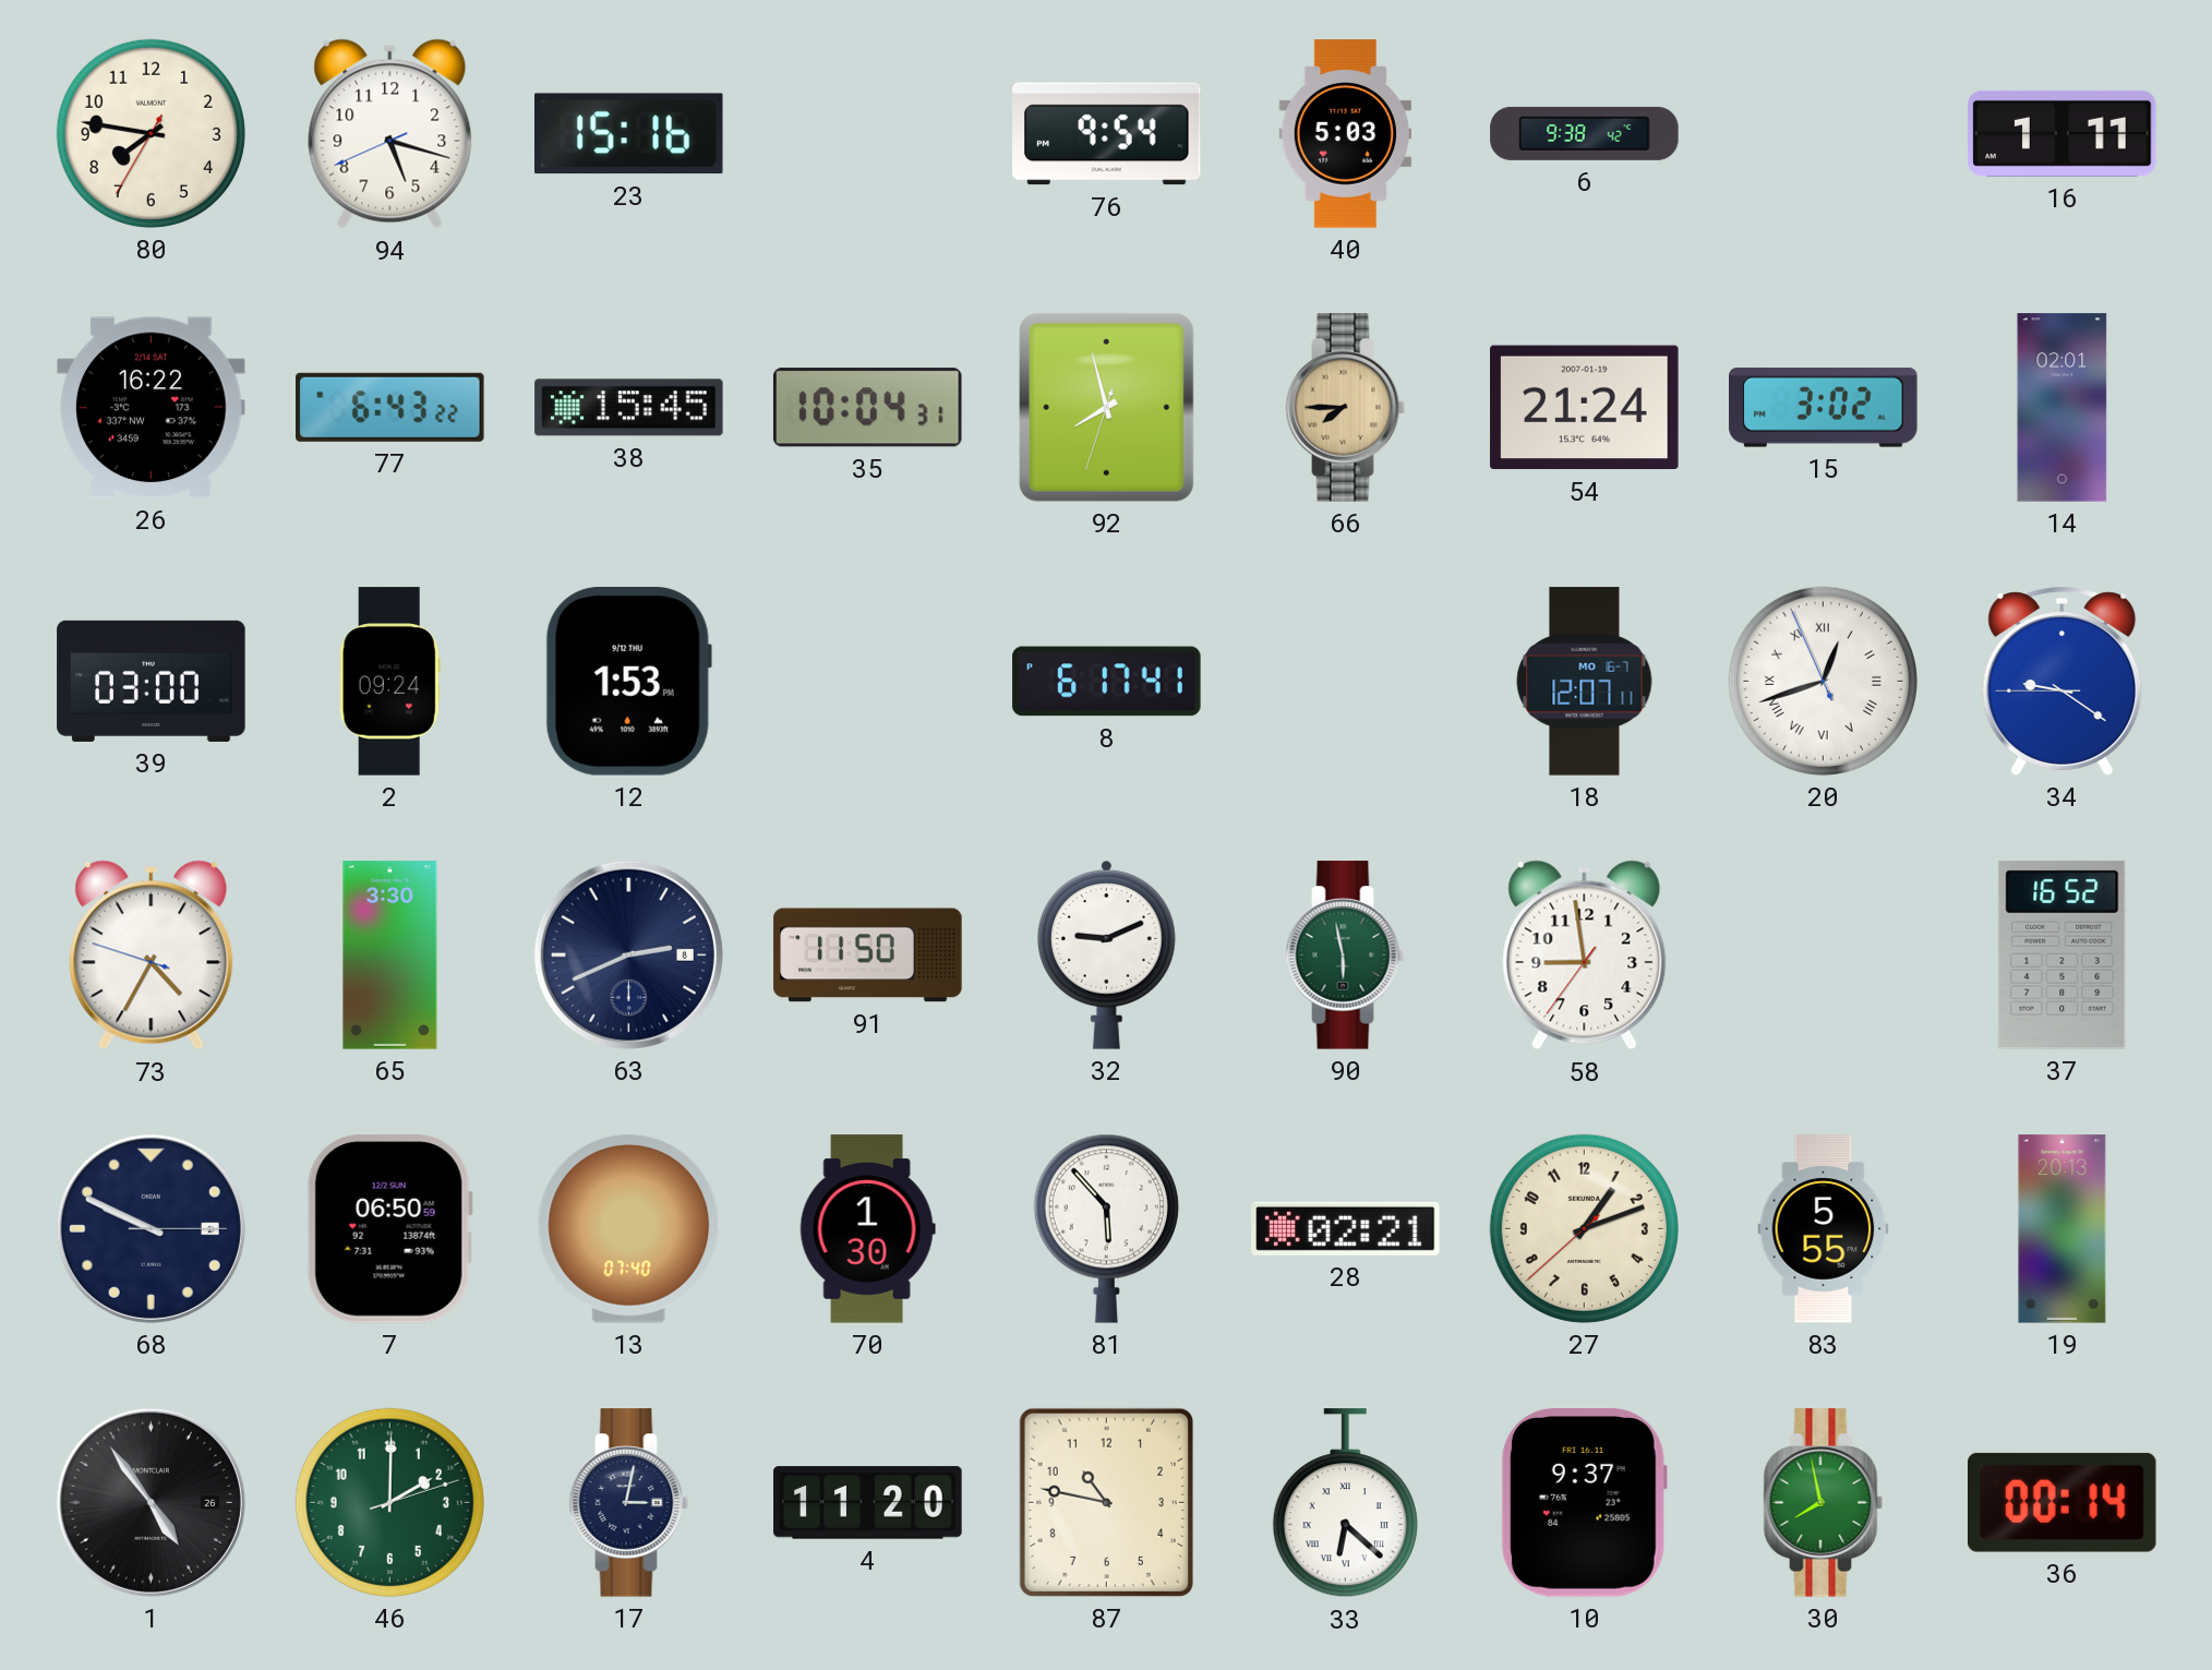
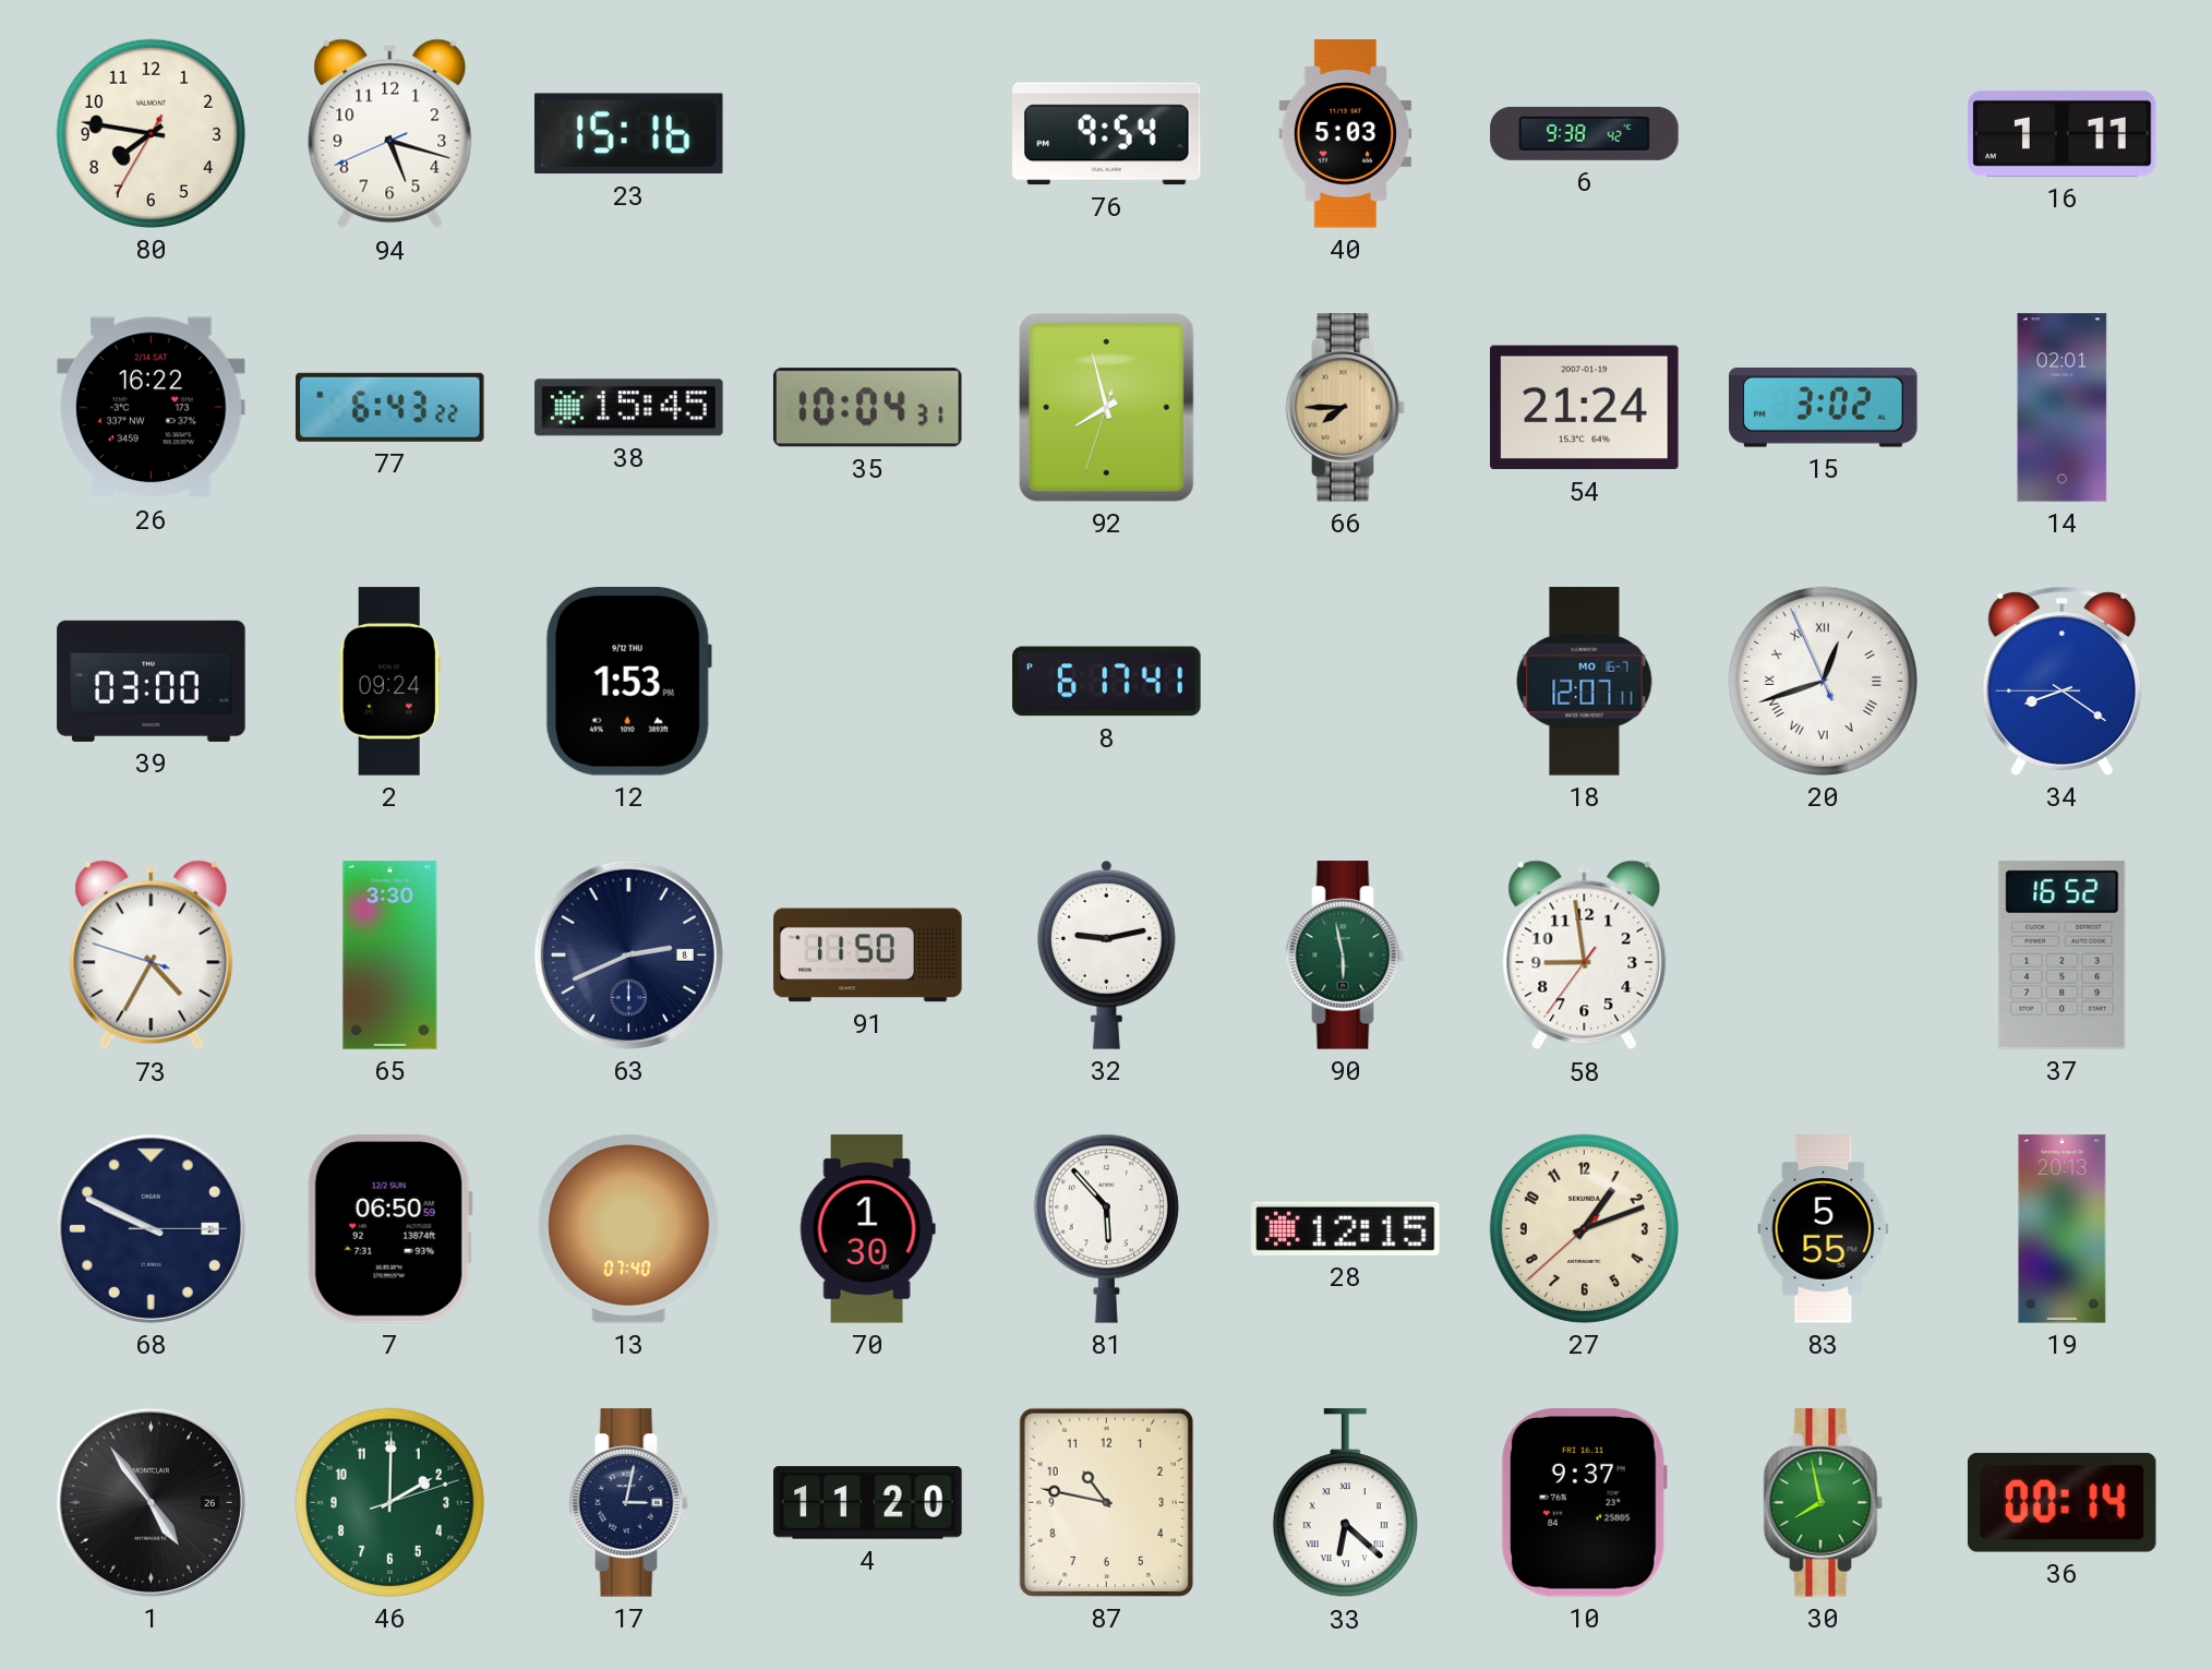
34: 9:20 -> 8:20 (2063, 681)
32: 9:11 -> 9:13 (1106, 956)
28: 02:21 -> 12:15 (1346, 1228)
